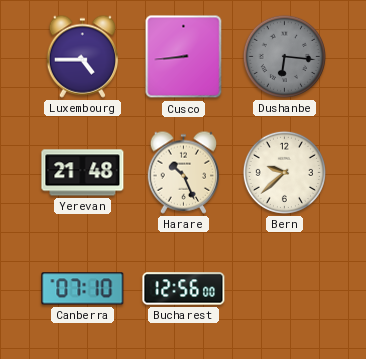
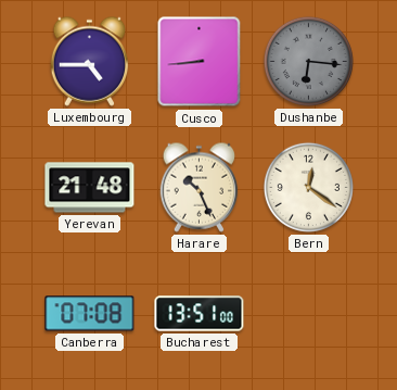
Bern: 9:38 -> 12:21 (308, 187)
Canberra: 07:10 -> 07:08 (90, 314)
Bucharest: 12:56 -> 13:51 (200, 314)
